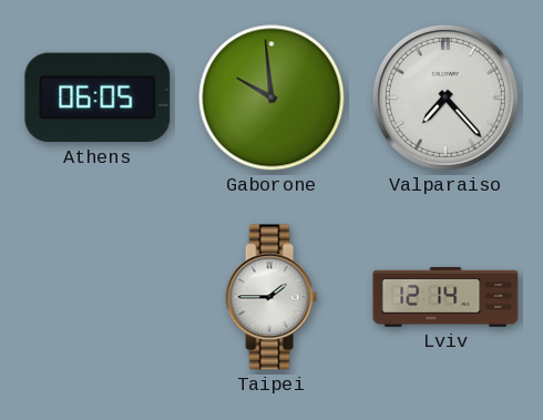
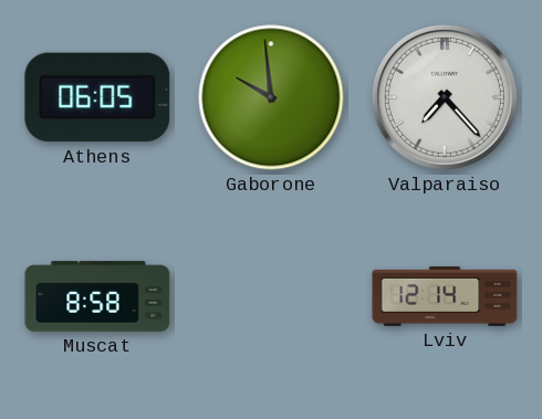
Muscat: none -> 8:58 (97, 296)
Taipei: 1:45 -> none (271, 297)
